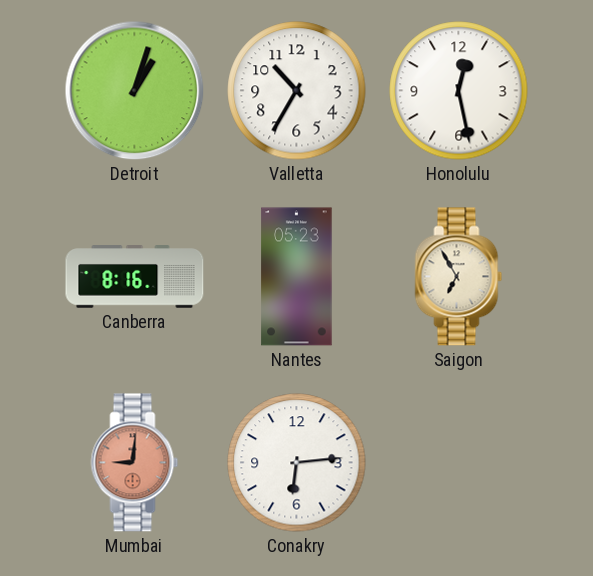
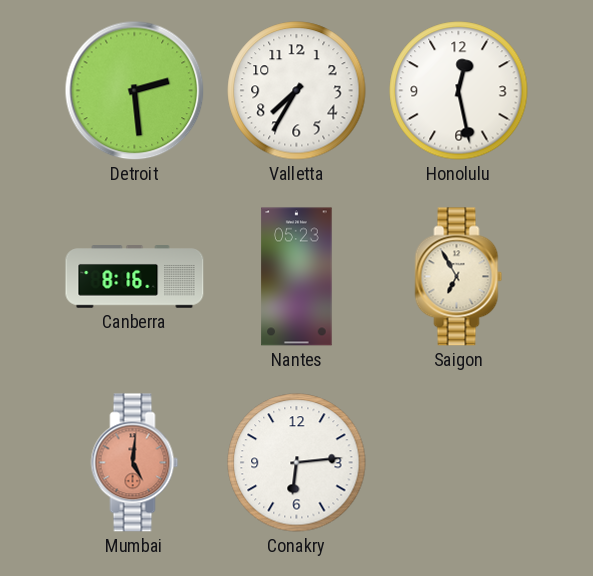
Detroit: 1:03 -> 2:29 (135, 91)
Valletta: 10:35 -> 7:35 (297, 91)
Mumbai: 9:01 -> 5:01 (135, 463)
